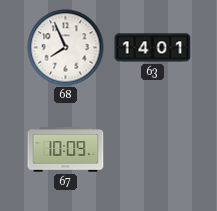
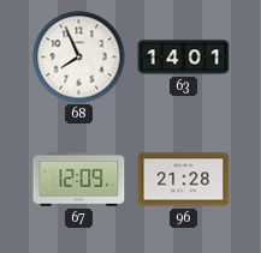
67: 10:09 -> 12:09 (79, 180)
96: none -> 21:28 (184, 180)
